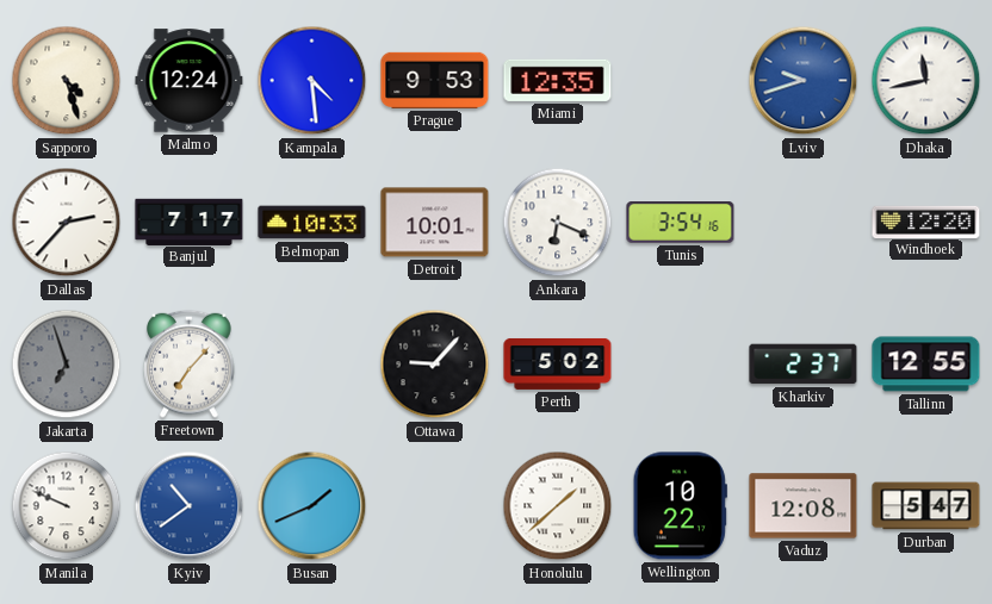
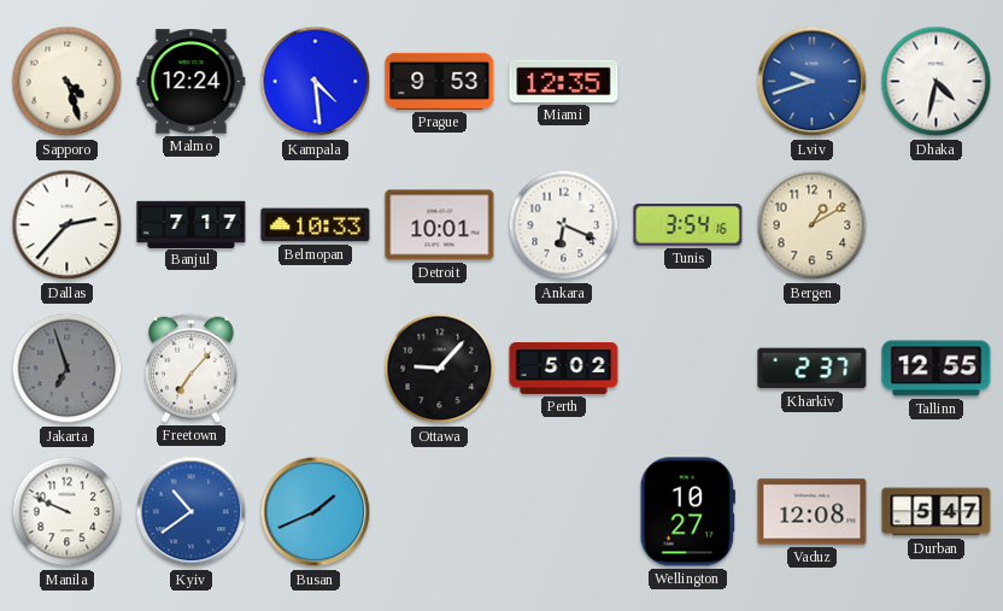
Dhaka: 11:43 -> 4:32 (937, 82)
Bergen: none -> 1:10 (813, 225)
Windhoek: 12:20 -> none (926, 222)
Honolulu: 1:38 -> none (558, 506)
Wellington: 10:22 -> 10:27 (687, 512)
